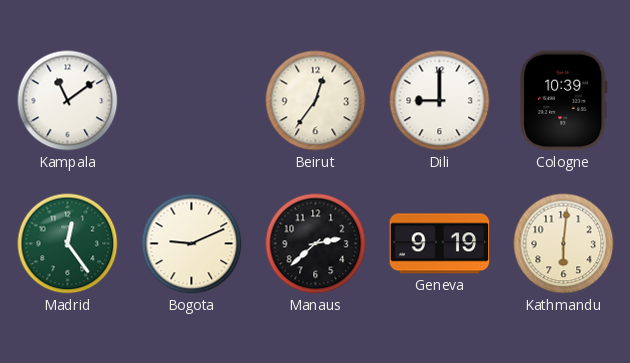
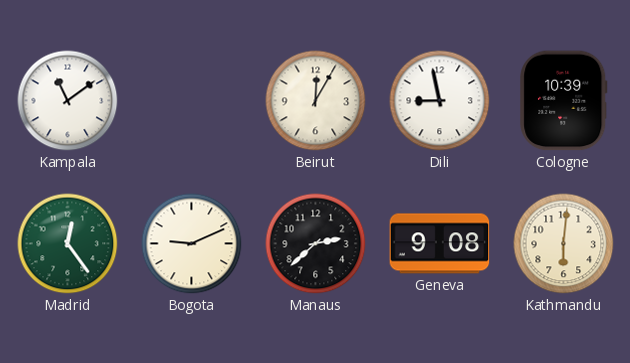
Beirut: 12:36 -> 12:05 (316, 101)
Dili: 9:00 -> 8:58 (440, 101)
Geneva: 9:19 -> 9:08 (440, 244)
